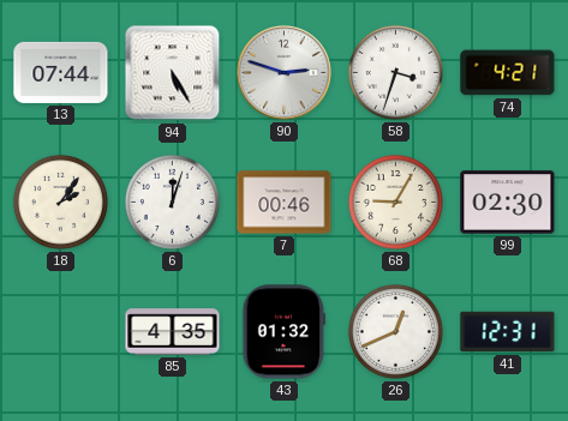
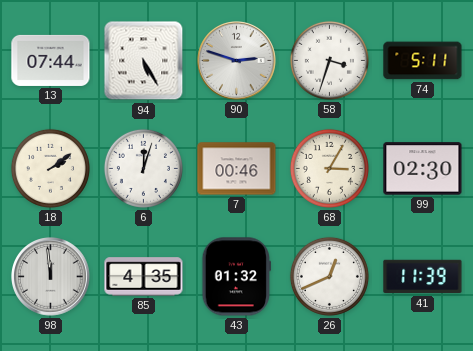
74: 4:21 -> 5:11 (423, 61)
18: 2:06 -> 2:09 (50, 168)
68: 9:05 -> 3:05 (329, 168)
98: none -> 11:59 (51, 277)
41: 12:31 -> 11:39 (423, 277)
